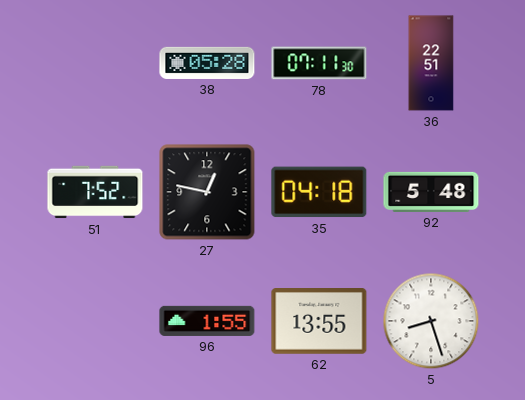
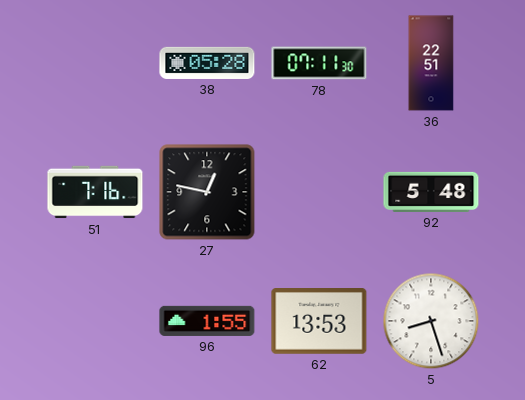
51: 7:52 -> 7:16 (95, 192)
35: 04:18 -> none (319, 192)
62: 13:55 -> 13:53 (319, 322)
